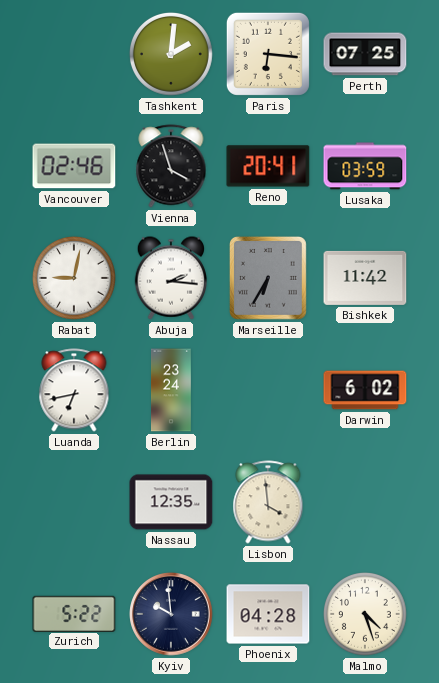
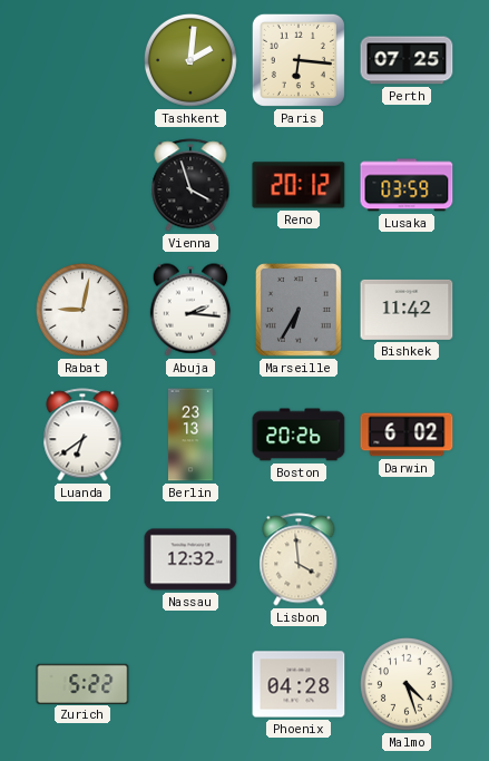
Vancouver: 02:46 -> none (74, 166)
Reno: 20:41 -> 20:12 (299, 185)
Luanda: 6:43 -> 6:39 (82, 435)
Berlin: 23:24 -> 23:13 (192, 435)
Boston: none -> 20:26 (299, 435)
Nassau: 12:35 -> 12:32 (190, 559)
Kyiv: 9:59 -> none (171, 614)
